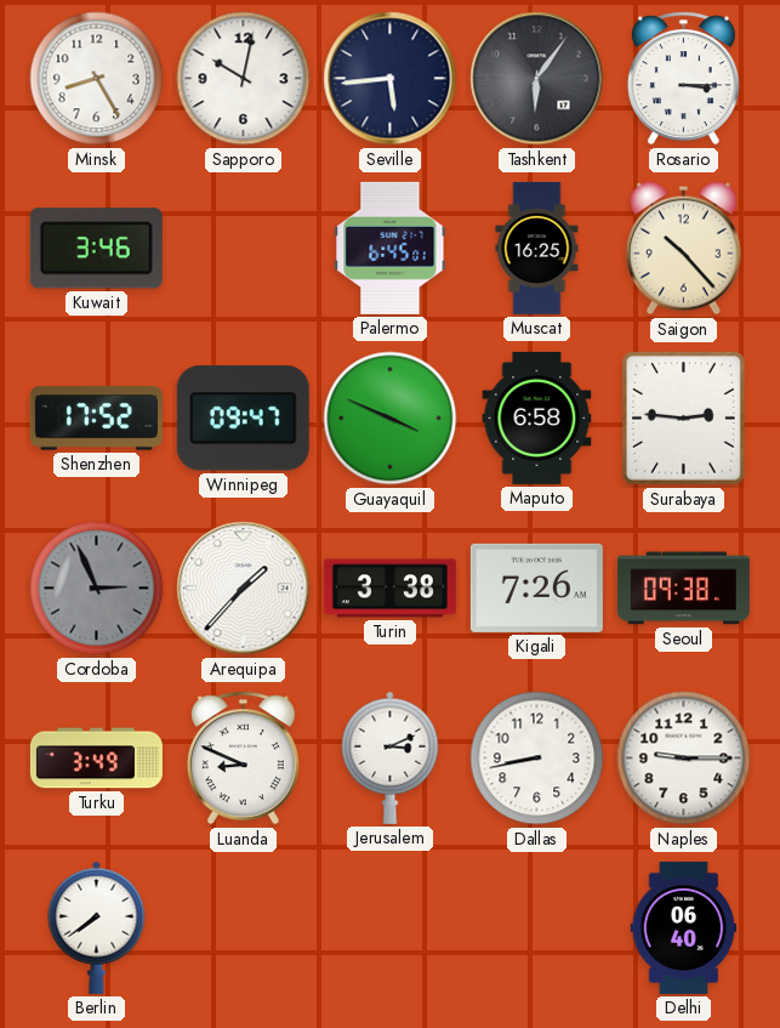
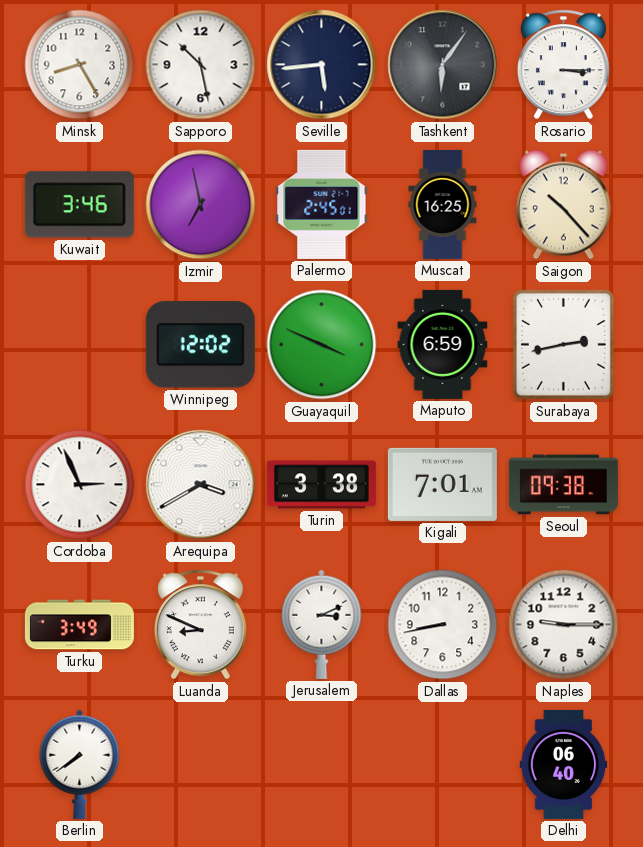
Sapporo: 10:02 -> 10:28 (201, 65)
Izmir: none -> 6:58 (201, 205)
Palermo: 6:45 -> 2:45 (322, 204)
Shenzhen: 17:52 -> none (96, 419)
Winnipeg: 09:47 -> 12:02 (200, 345)
Maputo: 6:58 -> 6:59 (443, 344)
Surabaya: 2:46 -> 2:43 (563, 344)
Cordoba dial: grey -> white (80, 485)
Arequipa: 1:37 -> 3:40 (201, 485)
Kigali: 7:26 -> 7:01 (442, 484)
